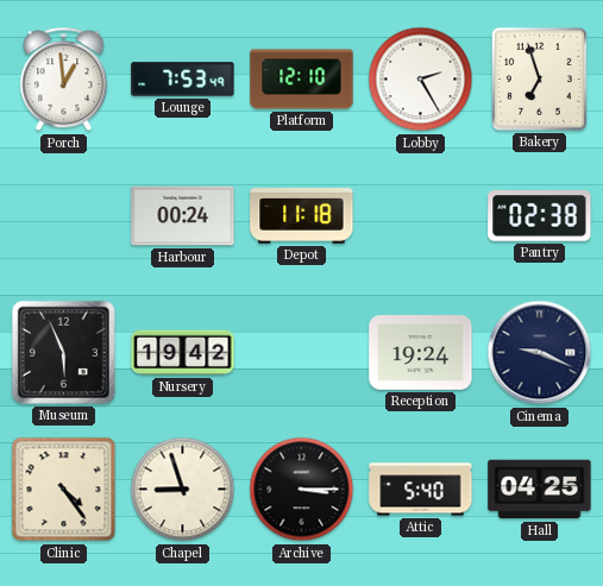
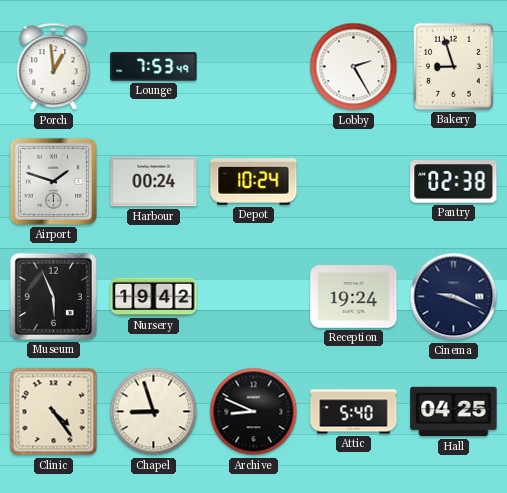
Platform: 12:10 -> none (302, 80)
Bakery: 6:57 -> 8:57 (453, 66)
Airport: none -> 1:48 (53, 181)
Depot: 11:18 -> 10:24 (254, 182)
Archive: 3:15 -> 8:49 (254, 412)
